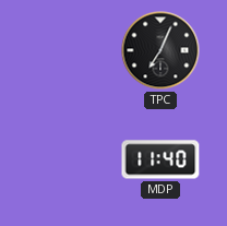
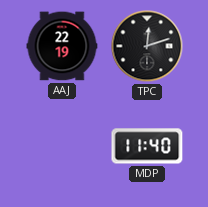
AAJ: none -> 22:19 (62, 46)
TPC: 7:04 -> 12:12 (147, 46)
